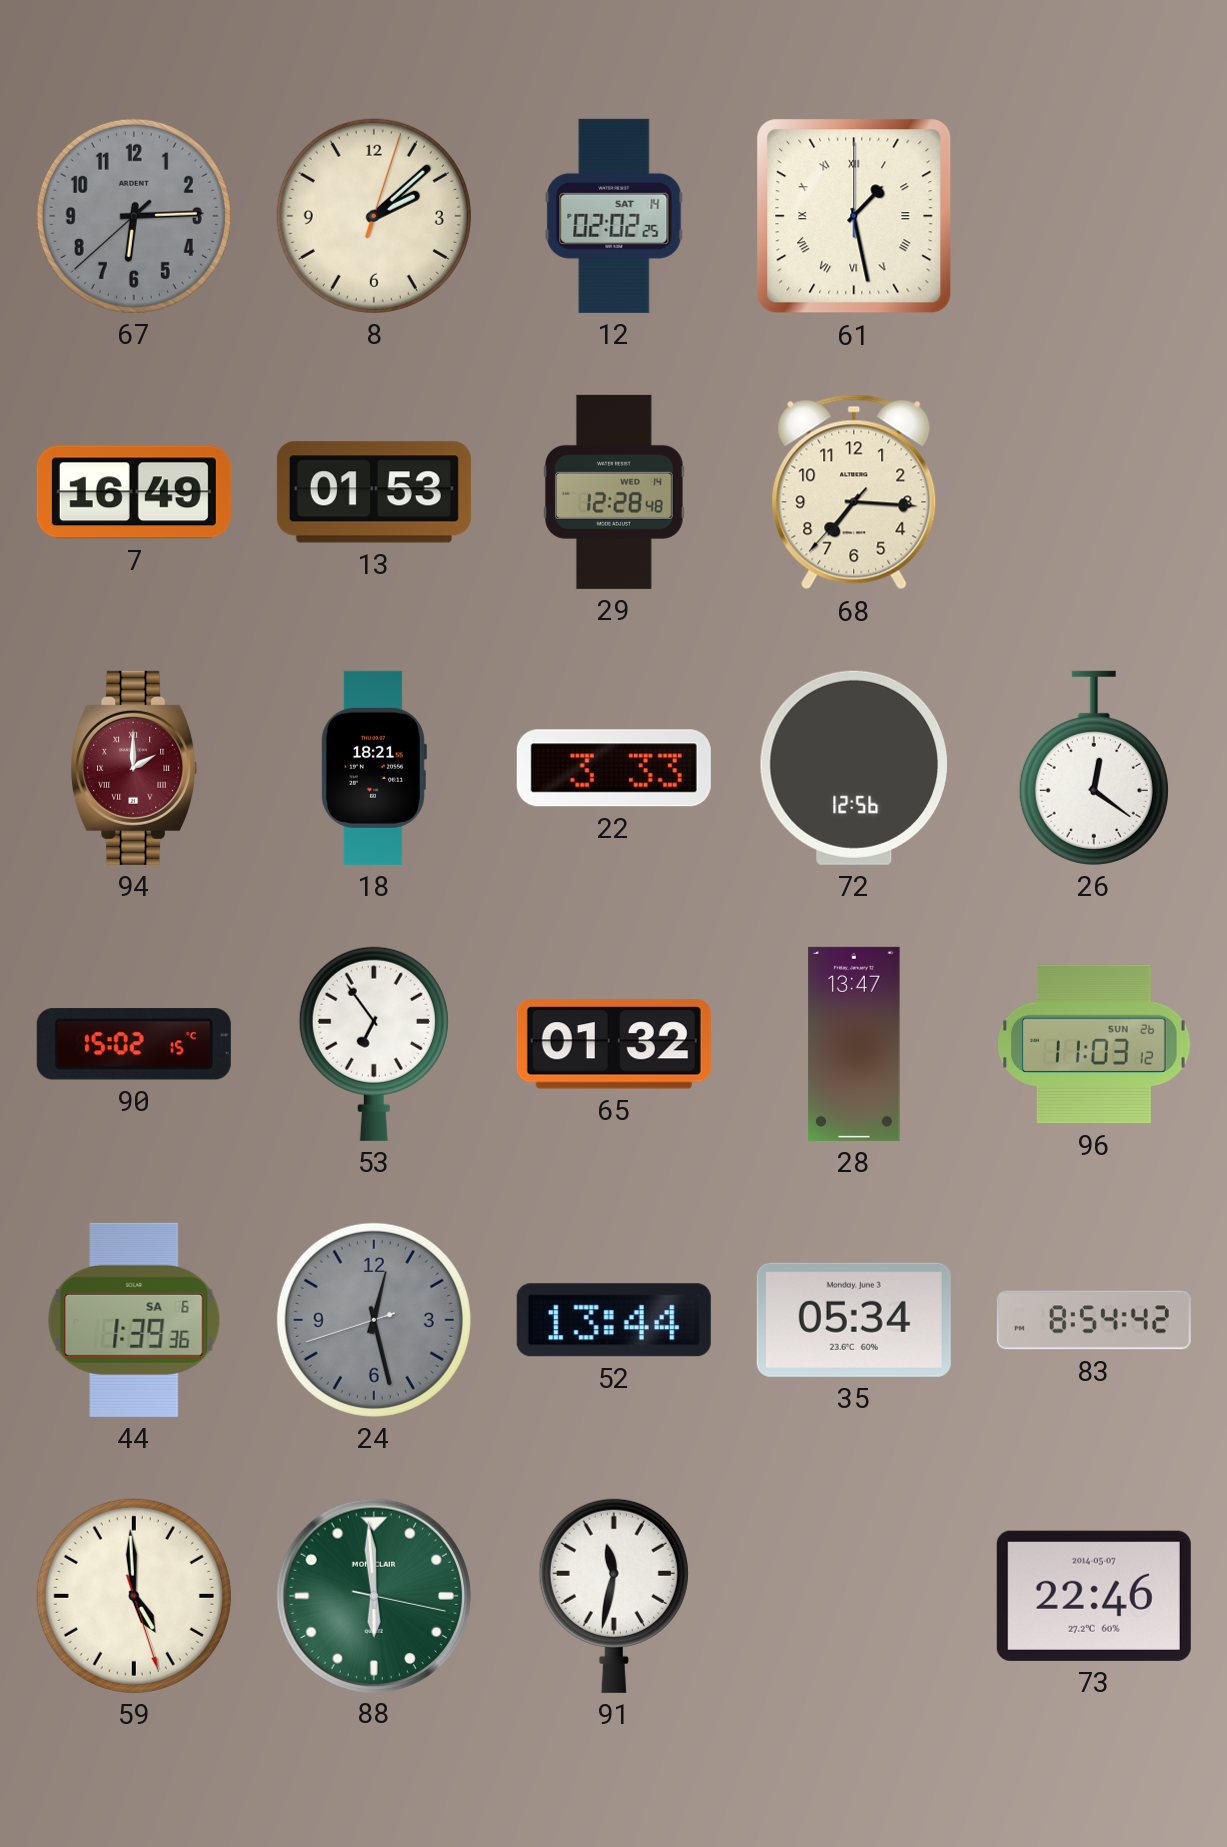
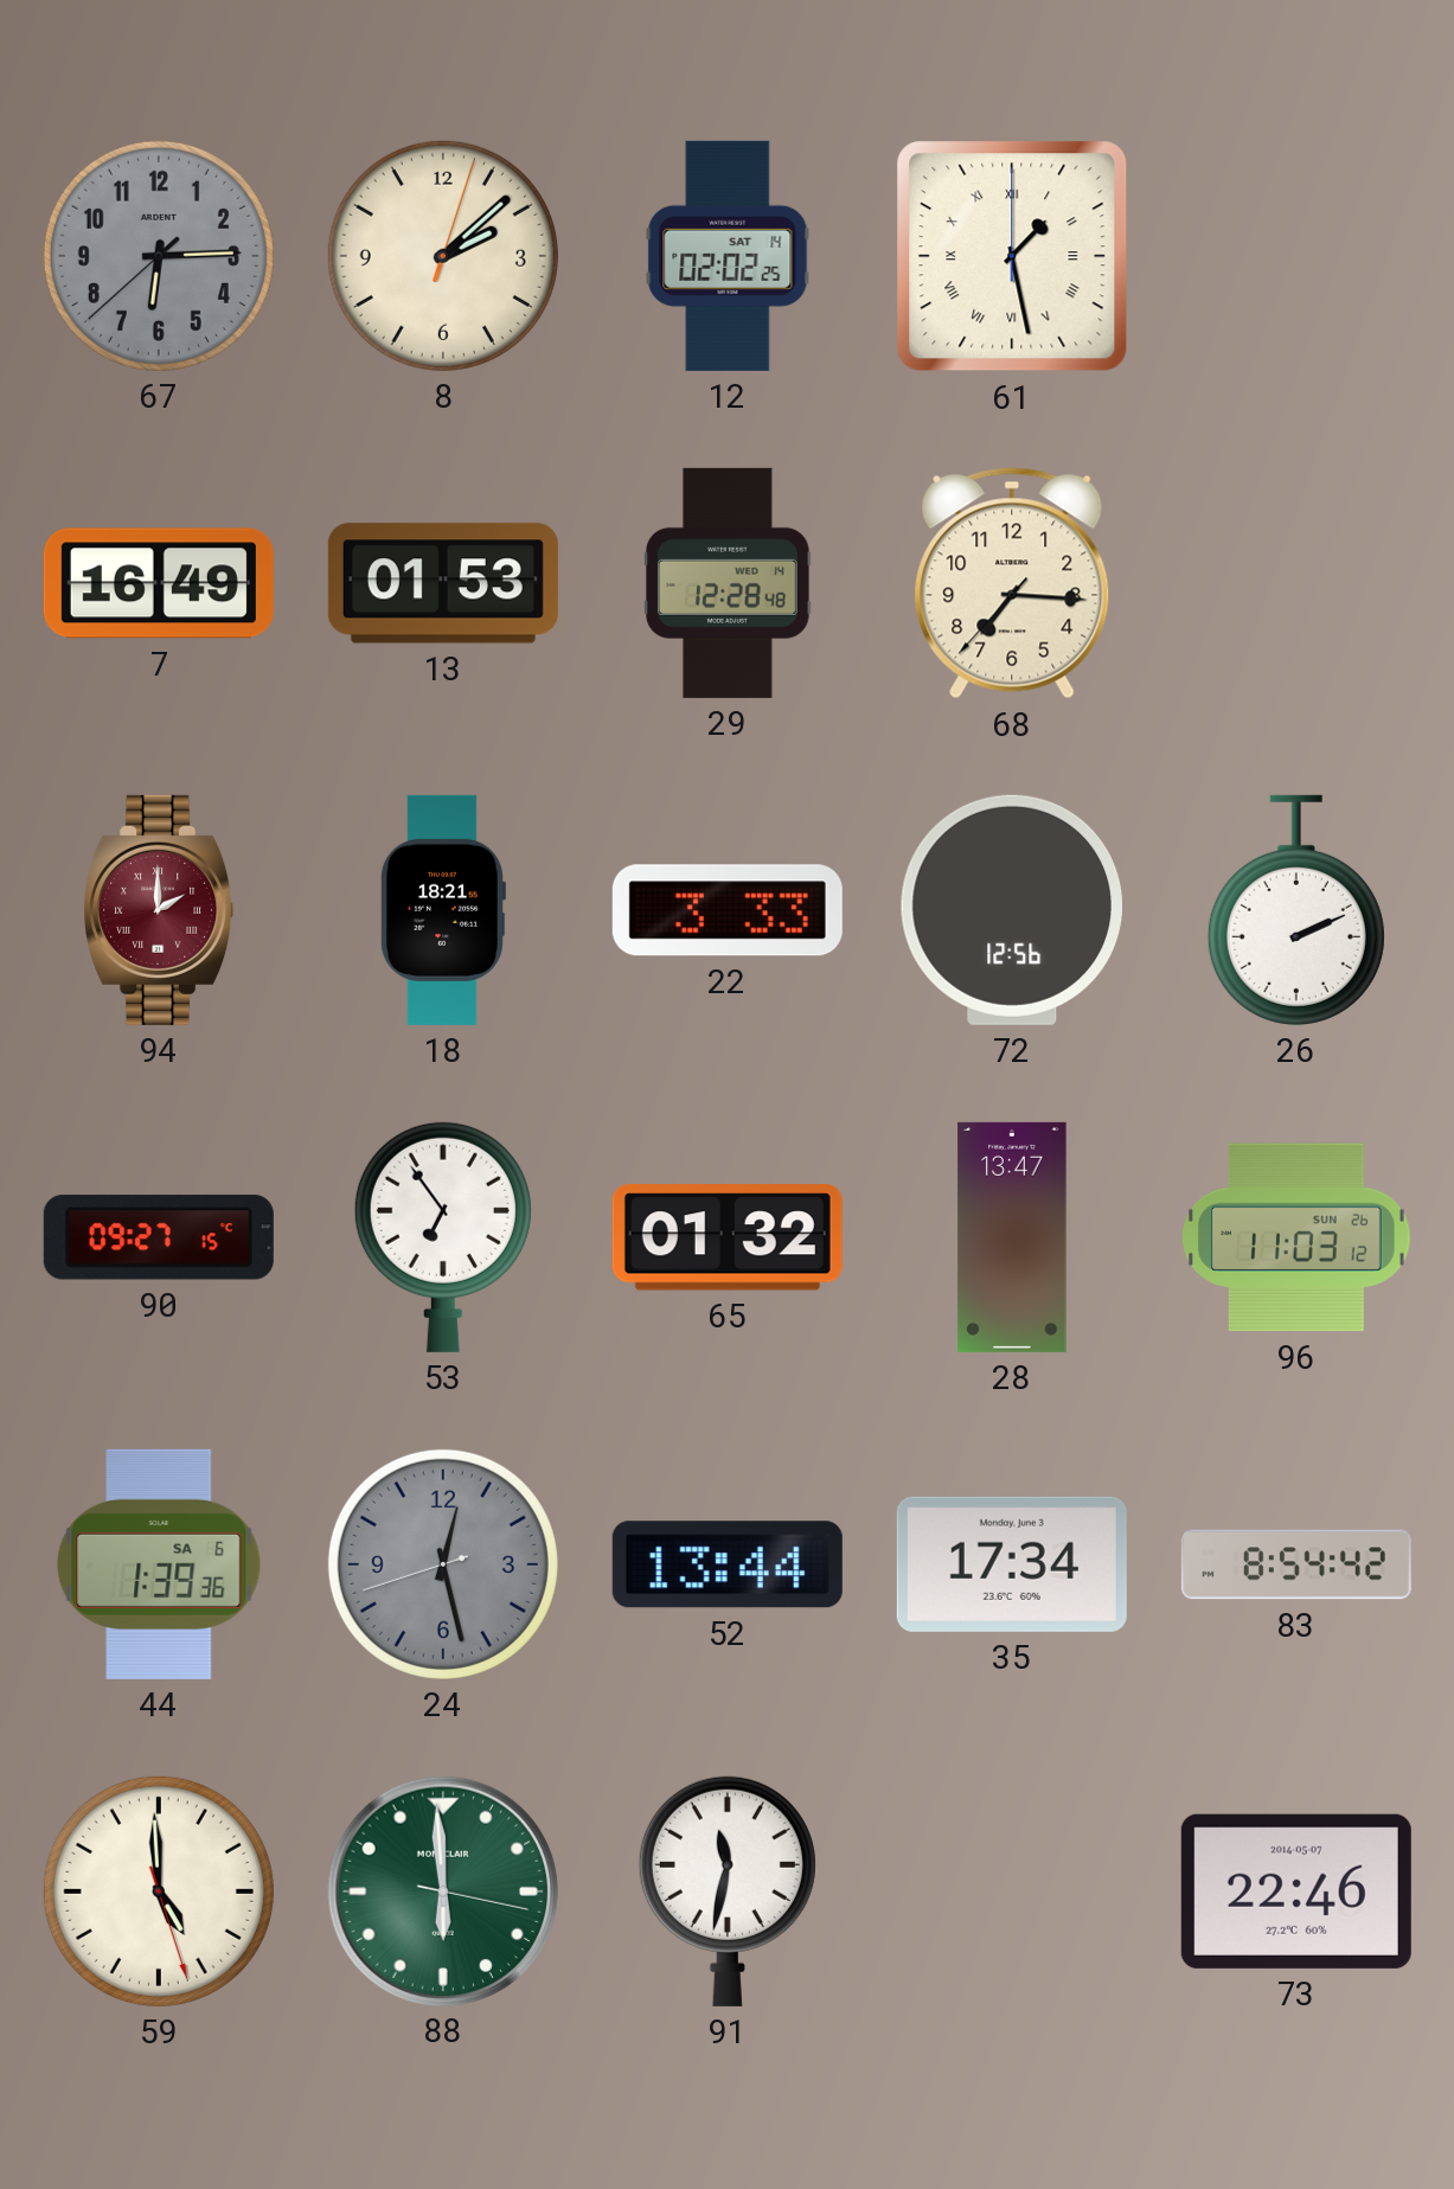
26: 12:21 -> 2:11 (1296, 910)
90: 15:02 -> 09:27 (159, 1237)
35: 05:34 -> 17:34 (1012, 1564)
